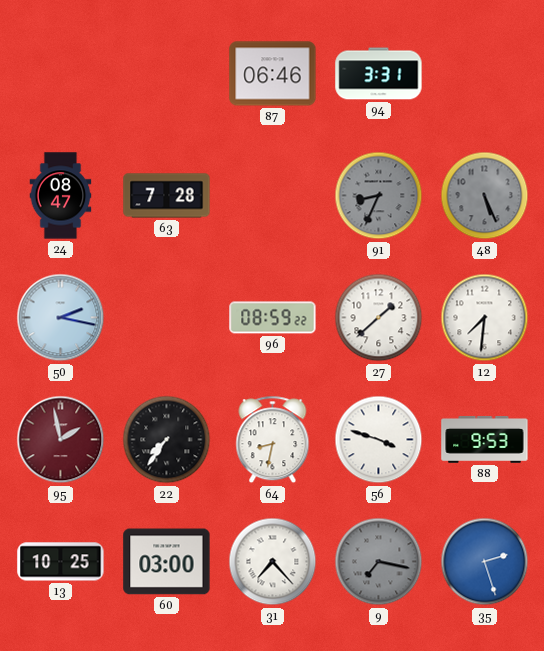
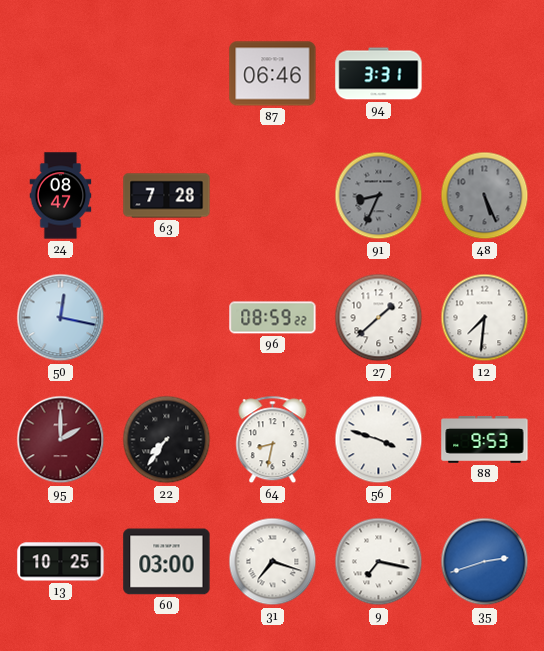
50: 2:17 -> 12:17 (61, 318)
95: 1:58 -> 2:00 (61, 440)
31: 7:23 -> 7:18 (273, 562)
9 dial: grey -> white (379, 562)
35: 2:27 -> 2:42 (485, 562)
